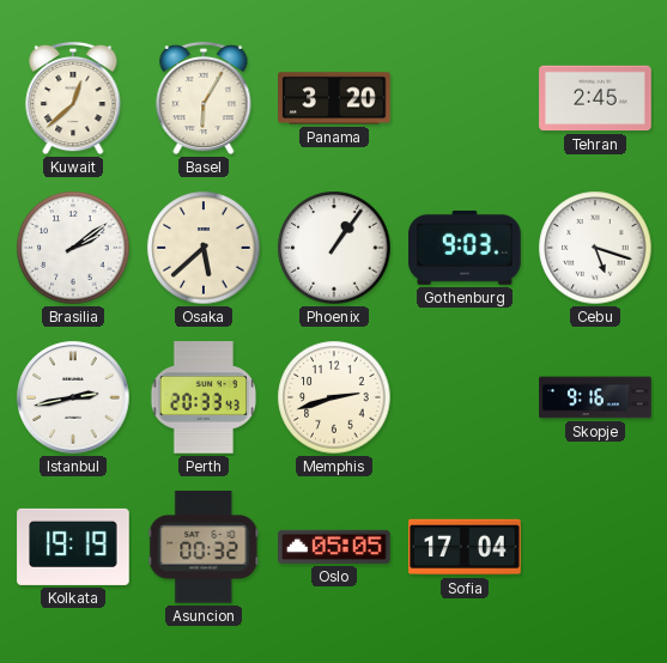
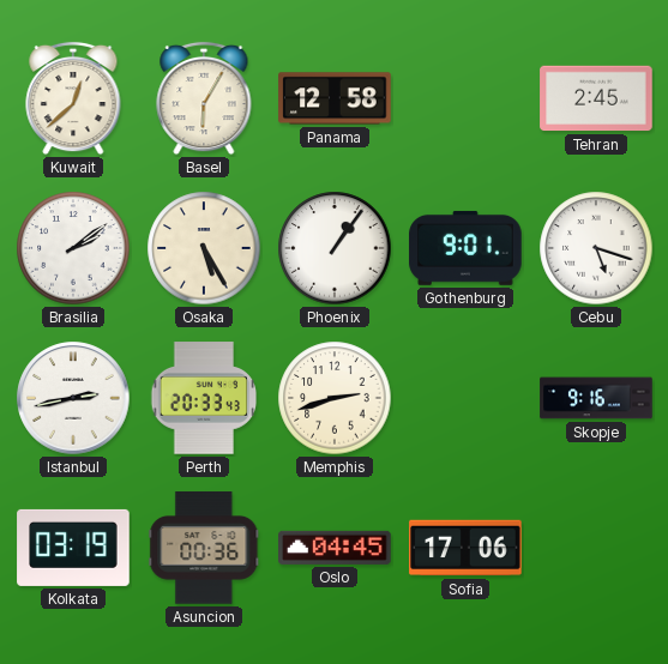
Panama: 3:20 -> 12:58 (335, 98)
Osaka: 5:38 -> 5:25 (204, 248)
Gothenburg: 9:03 -> 9:01 (465, 248)
Kolkata: 19:19 -> 03:19 (73, 548)
Asuncion: 00:32 -> 00:36 (204, 548)
Oslo: 05:05 -> 04:45 (335, 548)
Sofia: 17:04 -> 17:06 (465, 548)
